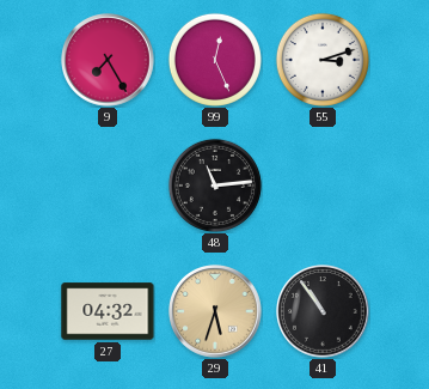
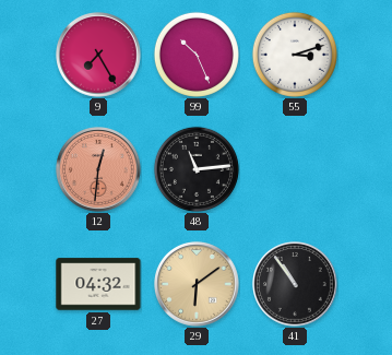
99: 12:26 -> 10:26 (197, 55)
12: none -> 12:31 (99, 170)
29: 5:33 -> 6:09 (198, 285)
